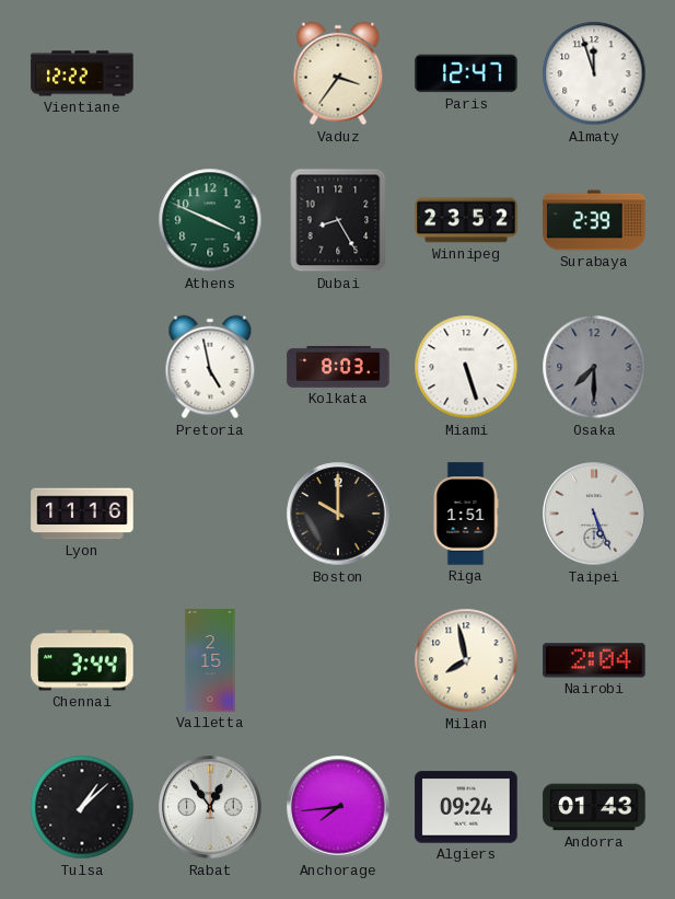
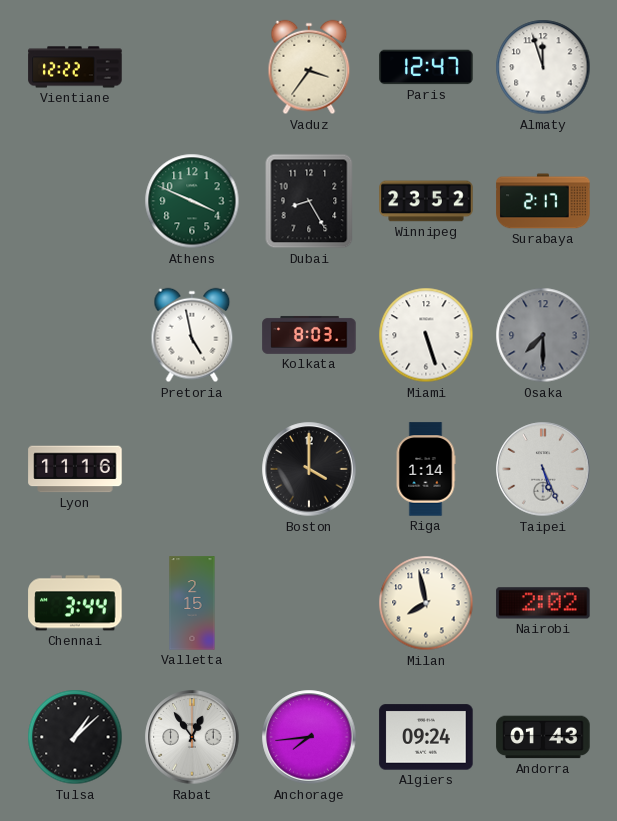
Surabaya: 2:39 -> 2:17 (543, 201)
Boston: 10:00 -> 4:00 (309, 469)
Riga: 1:51 -> 1:14 (426, 469)
Nairobi: 2:04 -> 2:02 (543, 603)
